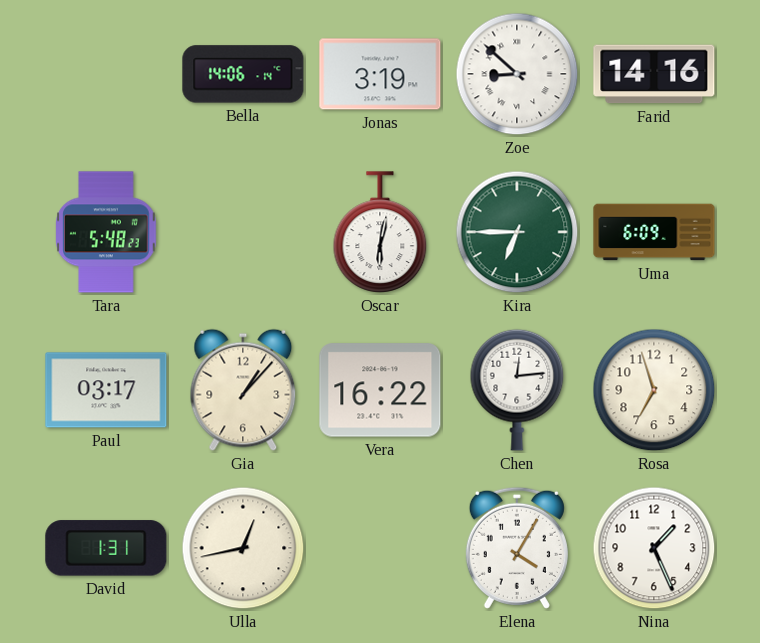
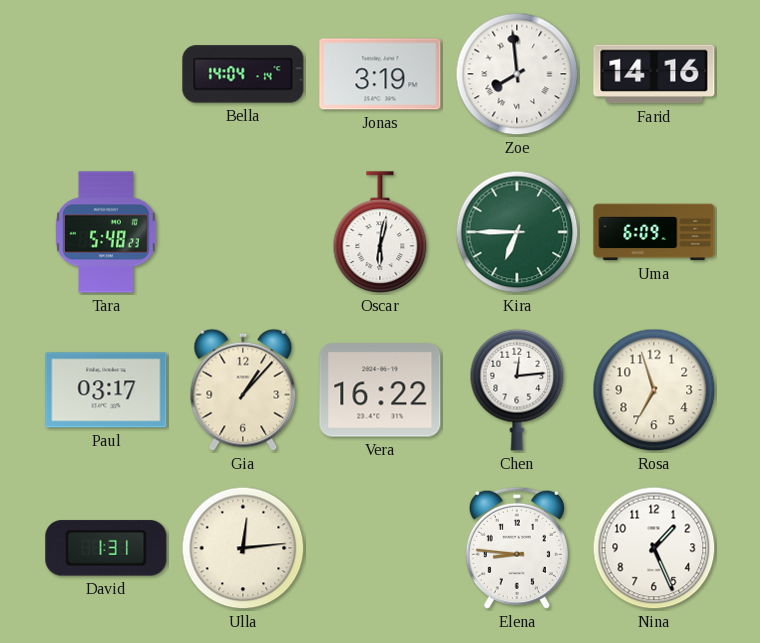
Bella: 14:06 -> 14:04 (243, 74)
Zoe: 8:52 -> 7:59 (517, 74)
Ulla: 12:43 -> 12:14 (243, 548)
Elena: 4:05 -> 8:46 (517, 548)
